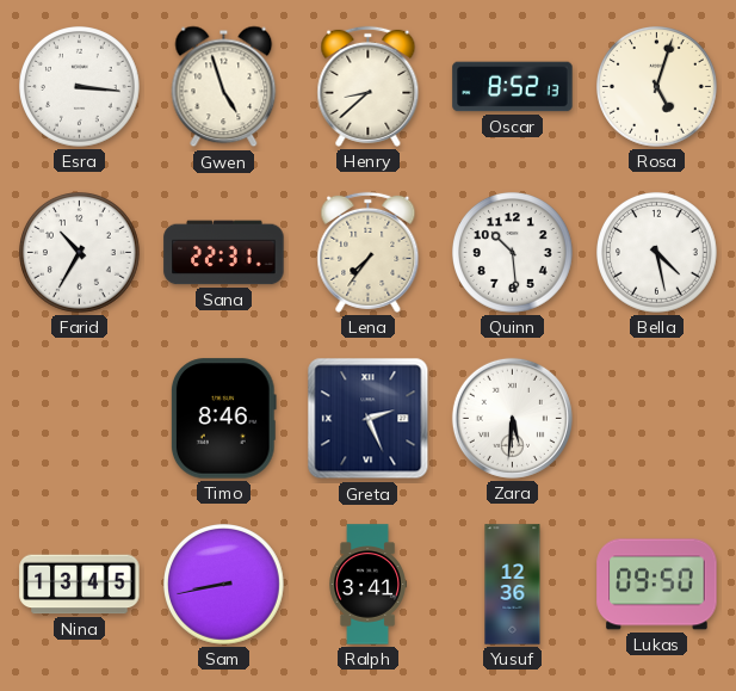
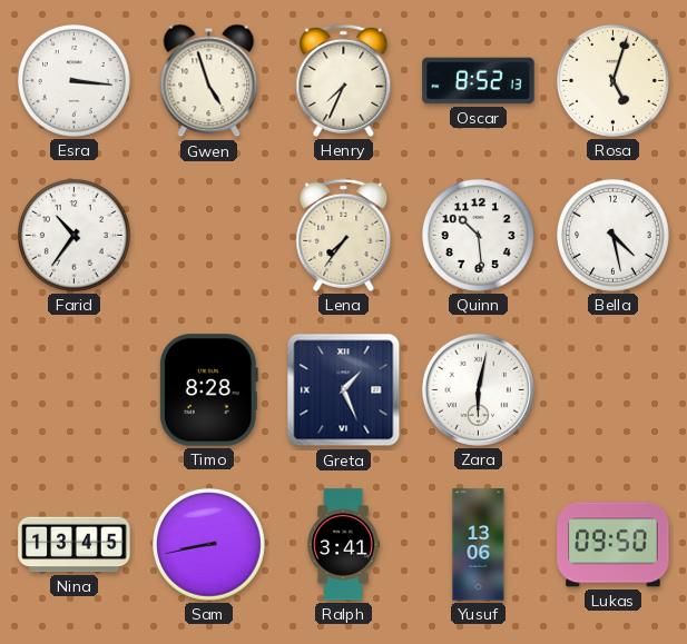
Henry: 8:38 -> 7:34 (344, 80)
Farid: 10:35 -> 10:36 (75, 236)
Sana: 22:31 -> none (224, 253)
Timo: 8:46 -> 8:28 (208, 390)
Greta: 2:26 -> 1:26 (344, 390)
Zara: 5:31 -> 6:02 (478, 389)
Yusuf: 12:36 -> 13:06 (479, 545)
